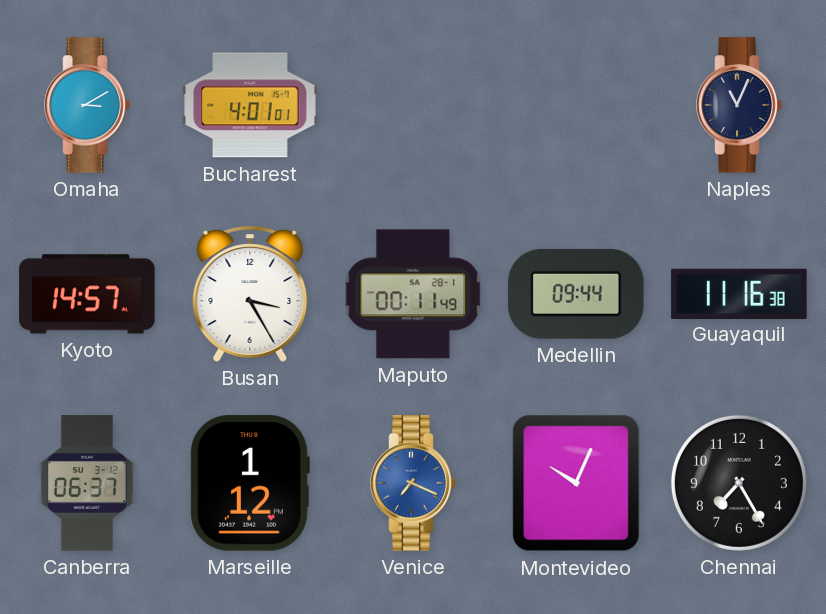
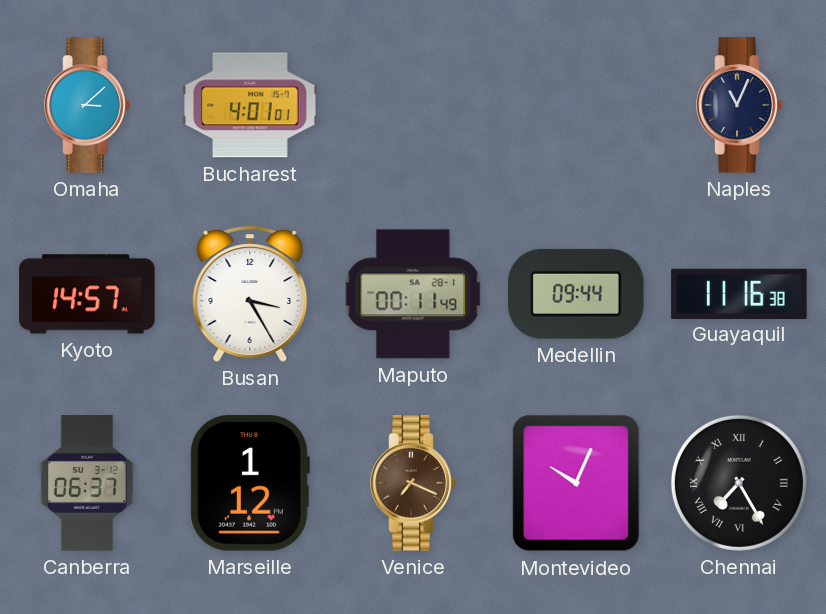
Omaha: 3:10 -> 3:08 (87, 105)
Venice dial: blue -> brown (413, 483)
Chennai numerals: Arabic -> Roman (739, 483)
